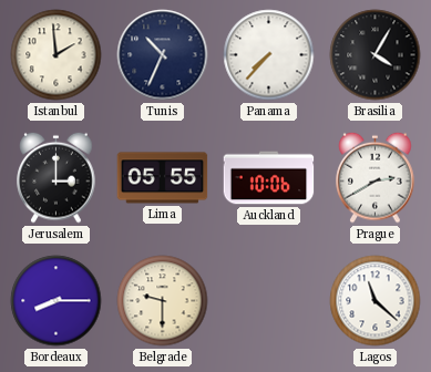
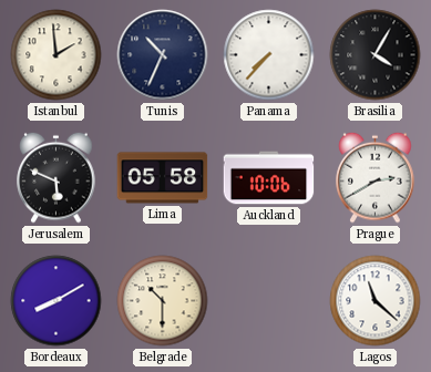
Jerusalem: 3:00 -> 5:49 (57, 177)
Lima: 05:55 -> 05:58 (163, 178)
Bordeaux: 8:15 -> 8:10 (57, 301)
Belgrade: 9:30 -> 10:30 (163, 301)
